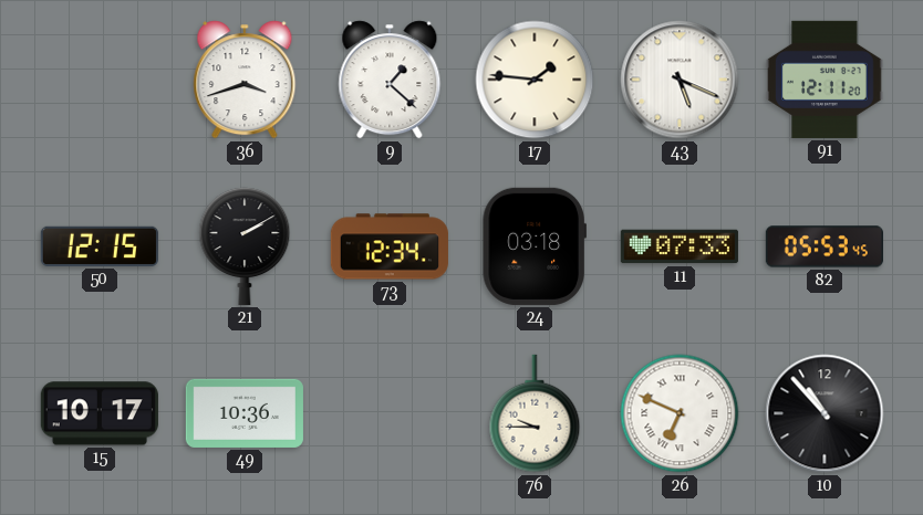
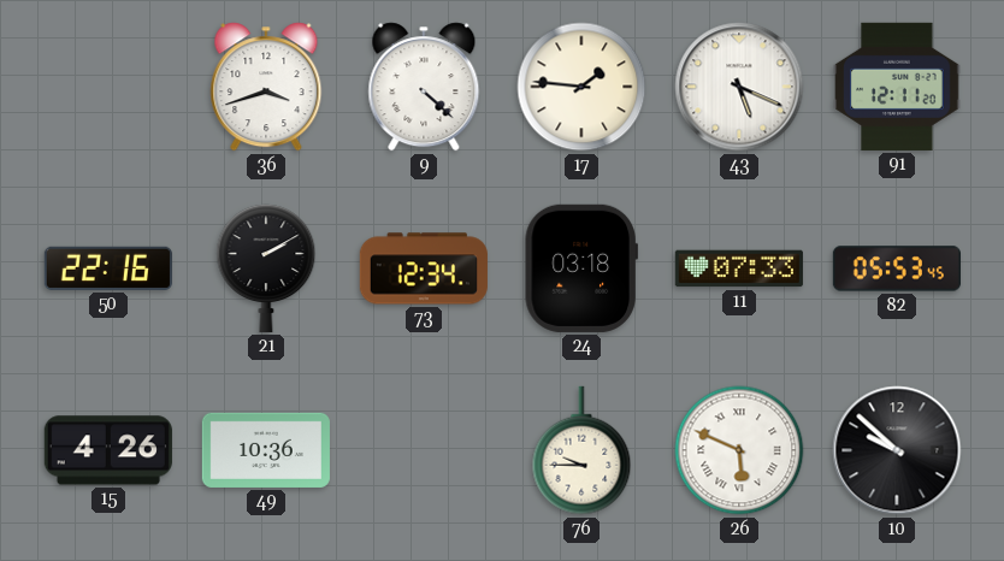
9: 1:22 -> 4:22 (424, 87)
50: 12:15 -> 22:16 (108, 268)
15: 10:17 -> 4:26 (108, 450)
26: 6:49 -> 5:49 (739, 450)
10: 10:53 -> 9:52 (897, 450)
